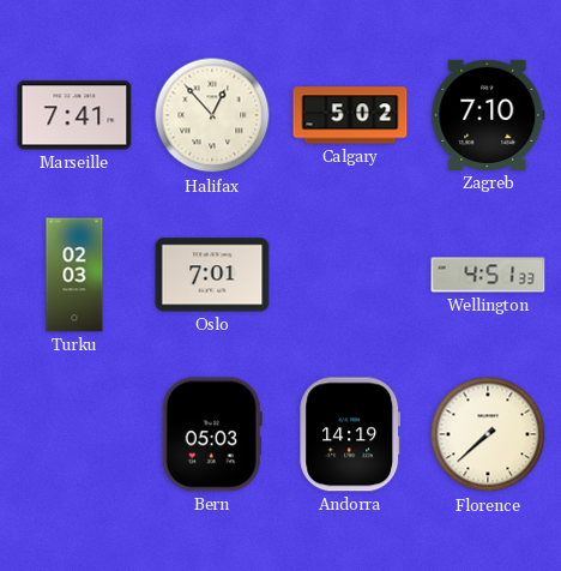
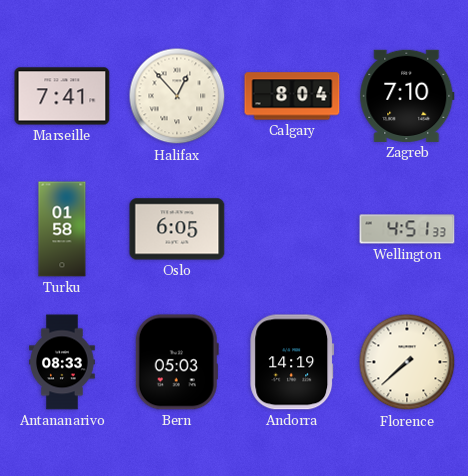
Calgary: 5:02 -> 8:04 (292, 96)
Turku: 02:03 -> 01:58 (62, 229)
Oslo: 7:01 -> 6:05 (177, 229)
Antananarivo: none -> 08:33 (62, 362)
